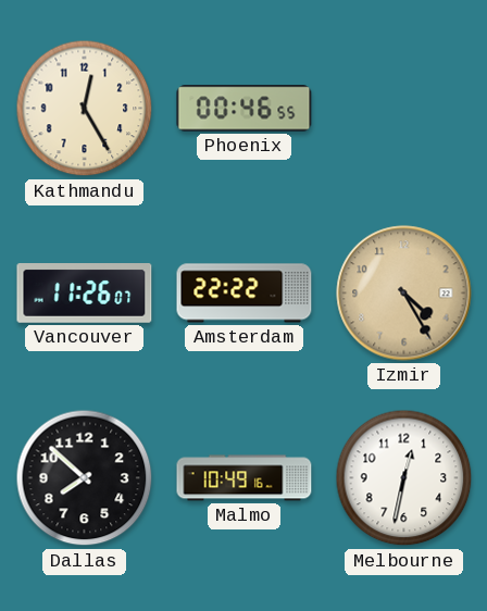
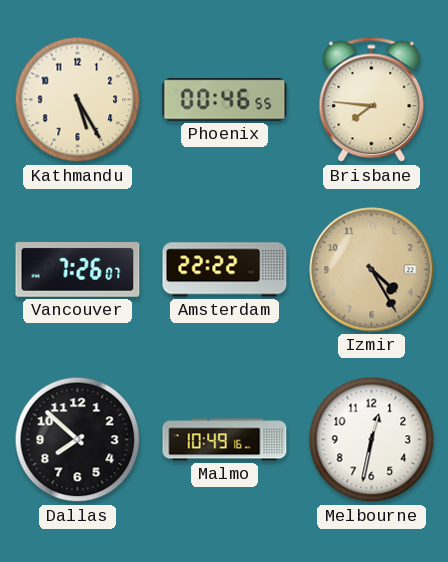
Kathmandu: 12:25 -> 5:25 (78, 100)
Brisbane: none -> 7:46 (372, 100)
Vancouver: 11:26 -> 7:26 (78, 270)
